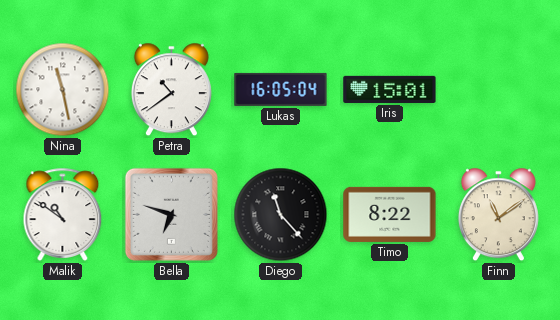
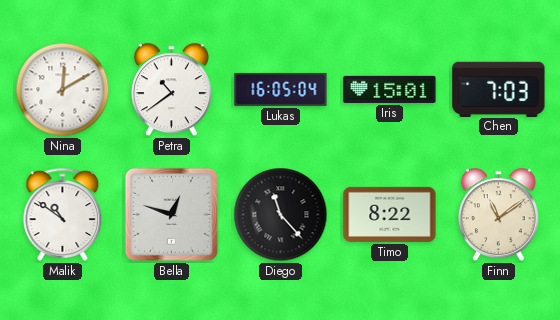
Nina: 11:28 -> 12:10 (63, 90)
Chen: none -> 7:03 (499, 89)
Bella: 6:48 -> 12:48 (171, 214)
